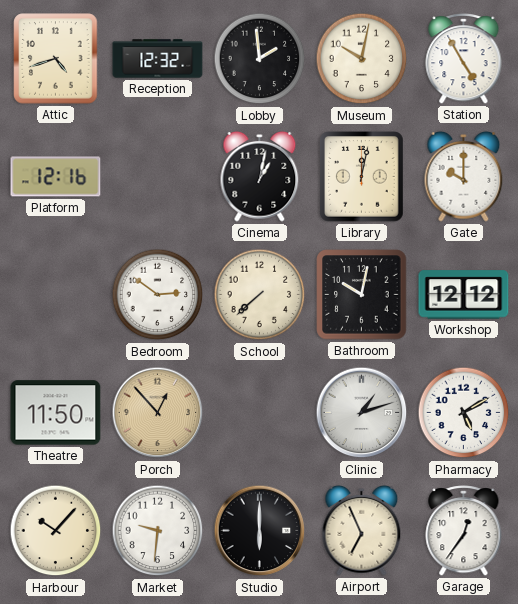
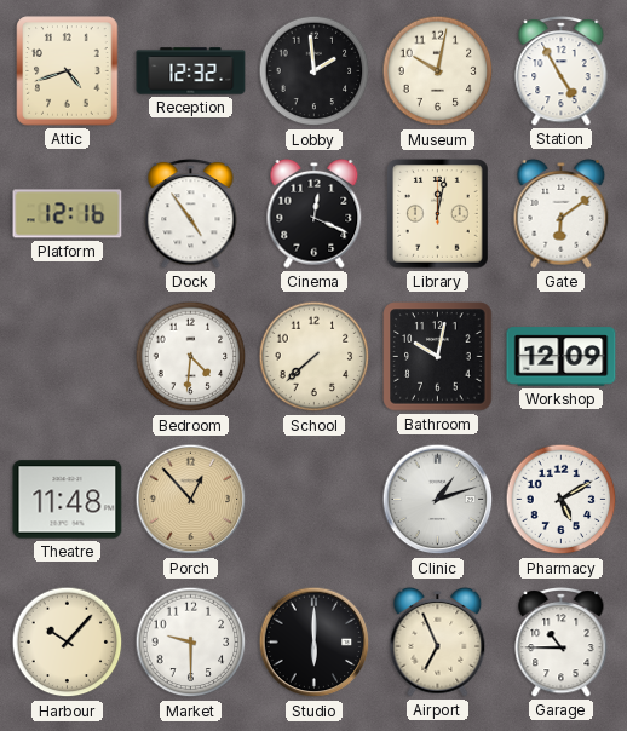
Dock: none -> 4:54 (191, 214)
Cinema: 1:02 -> 12:19 (315, 213)
Gate: 10:00 -> 6:09 (562, 213)
Bedroom: 2:51 -> 4:31 (191, 357)
Workshop: 12:12 -> 12:09 (562, 357)
Theatre: 11:50 -> 11:48 (68, 500)
Market: 9:31 -> 9:30 (191, 643)
Garage: 12:36 -> 10:45 (562, 643)
